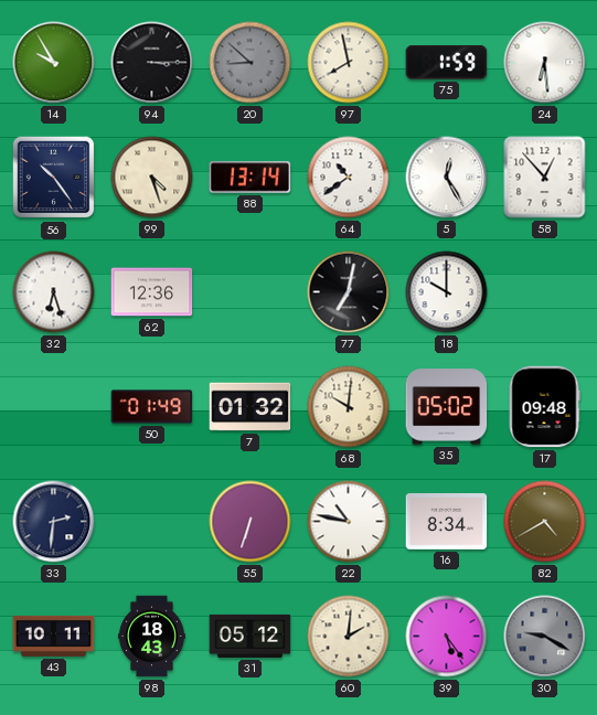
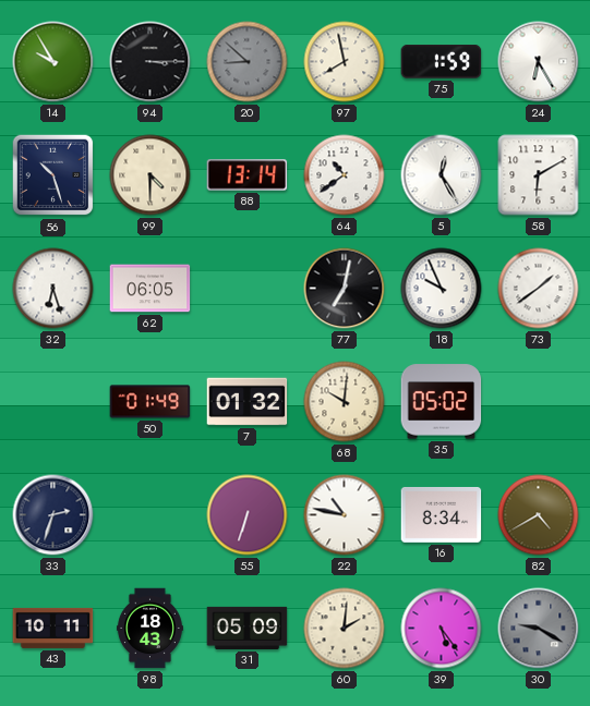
24: 6:29 -> 6:25 (539, 62)
56: 10:24 -> 10:27 (53, 175)
99: 4:27 -> 4:30 (150, 175)
58: 12:53 -> 6:10 (539, 175)
62: 12:36 -> 06:05 (150, 289)
18: 10:00 -> 9:56 (442, 289)
73: none -> 1:39 (539, 289)
17: 09:48 -> none (544, 407)
33: 2:31 -> 2:33 (53, 515)
31: 05:12 -> 05:09 (248, 628)
